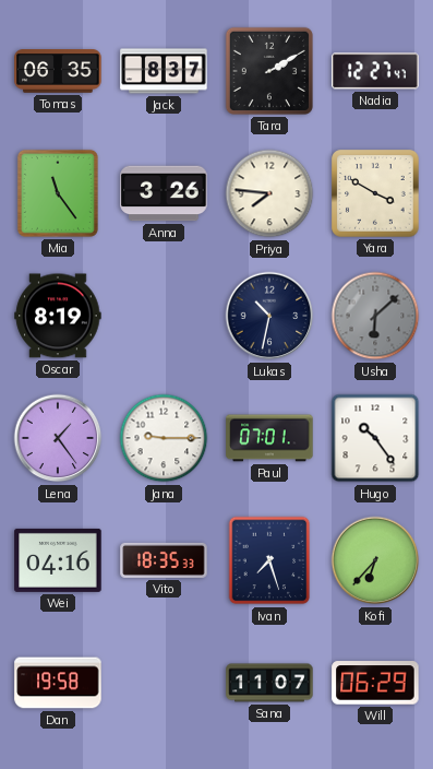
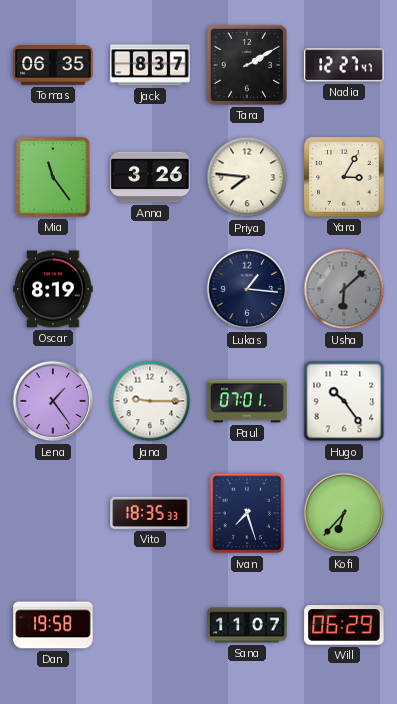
Yara: 3:50 -> 3:05 (344, 177)
Lukas: 10:32 -> 1:16 (247, 289)
Wei: 04:16 -> none (58, 560)
